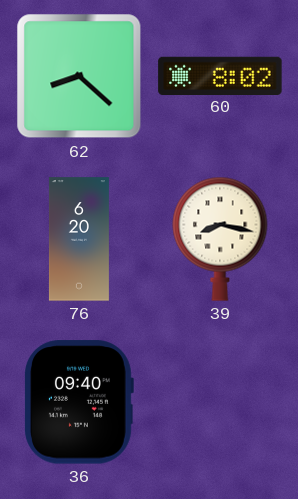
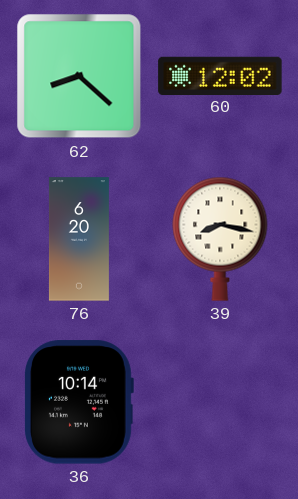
60: 8:02 -> 12:02 (220, 75)
36: 09:40 -> 10:14 (79, 402)
